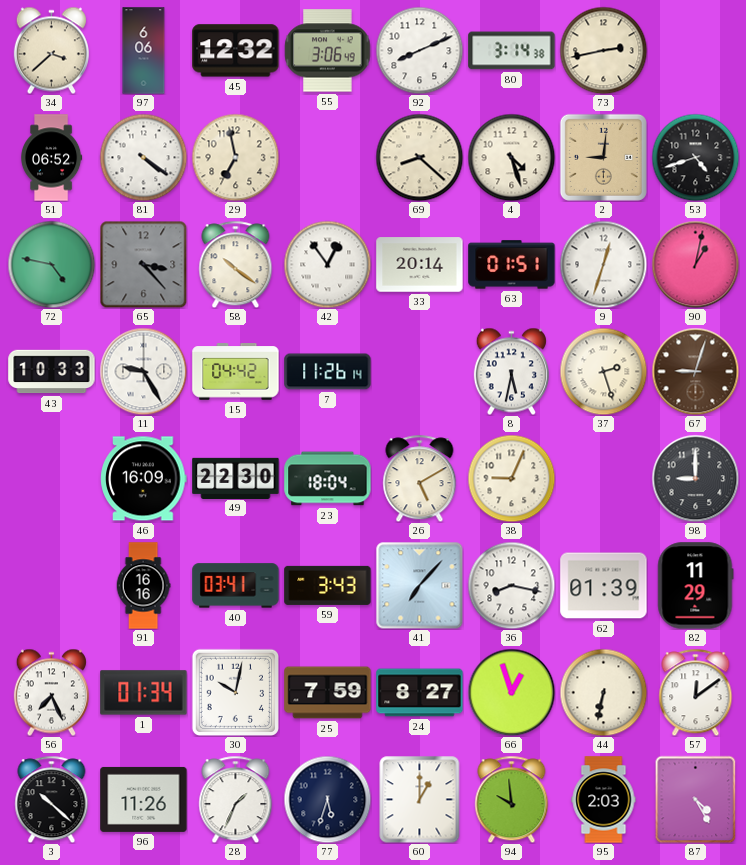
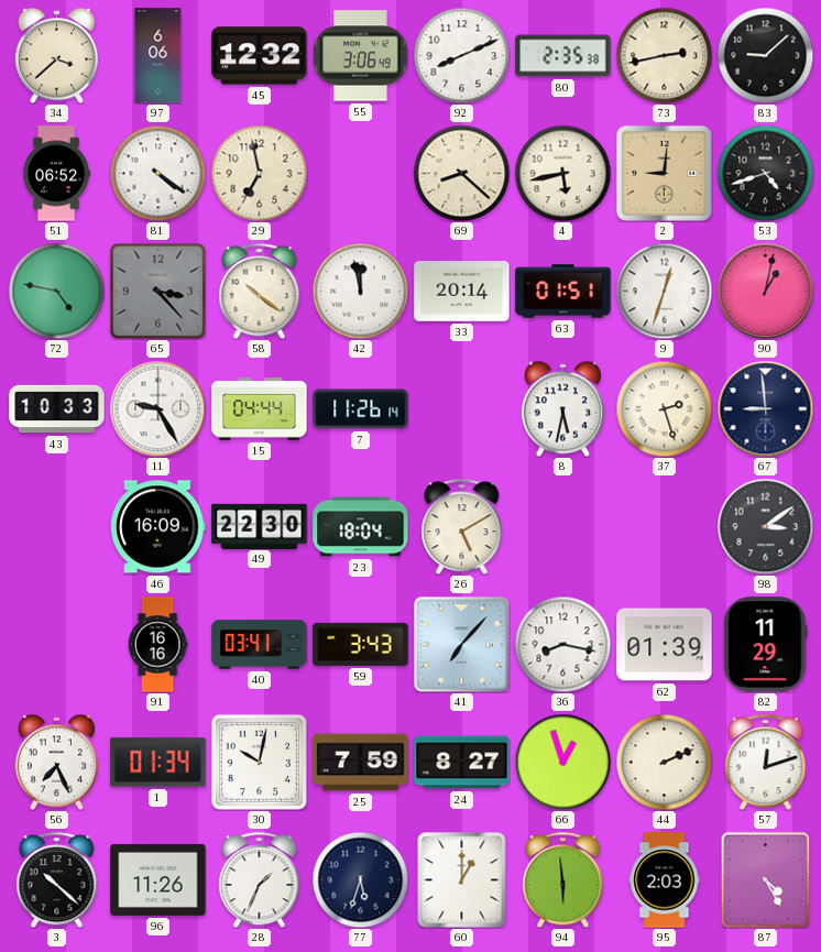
80: 3:14 -> 2:35 (563, 56)
83: none -> 9:08 (765, 55)
4: 4:27 -> 5:43 (562, 173)
42: 12:54 -> 11:58 (360, 291)
15: 04:42 -> 04:44 (260, 409)
67: 9:03 -> 8:59 (765, 408)
67 dial: brown -> navy (765, 408)
38: 9:04 -> none (511, 478)
98: 9:00 -> 3:09 (765, 526)
44: 6:32 -> 2:11 (664, 762)
57: 12:09 -> 12:12 (766, 762)
94: 9:59 -> 5:59 (563, 879)
